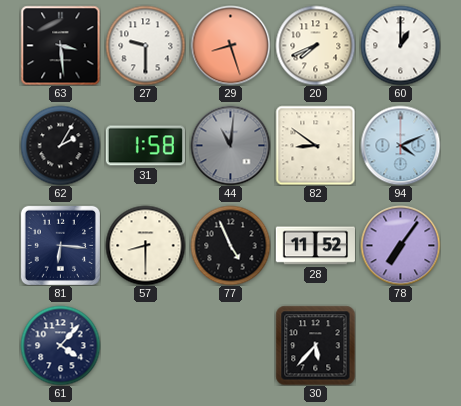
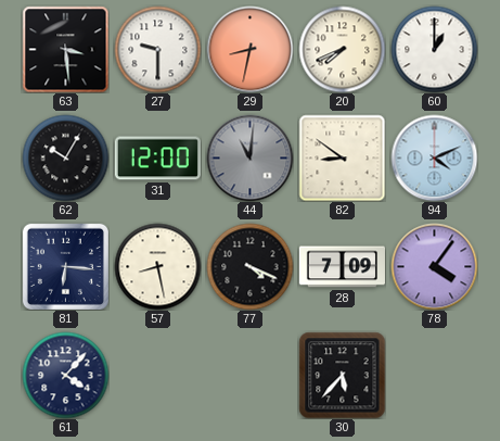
29: 8:27 -> 8:32 (249, 49)
62: 2:05 -> 10:05 (65, 157)
31: 1:58 -> 12:00 (157, 159)
57: 8:30 -> 8:28 (157, 266)
77: 4:56 -> 4:19 (249, 266)
28: 11:52 -> 7:09 (342, 267)
78: 7:06 -> 4:06 (434, 266)
